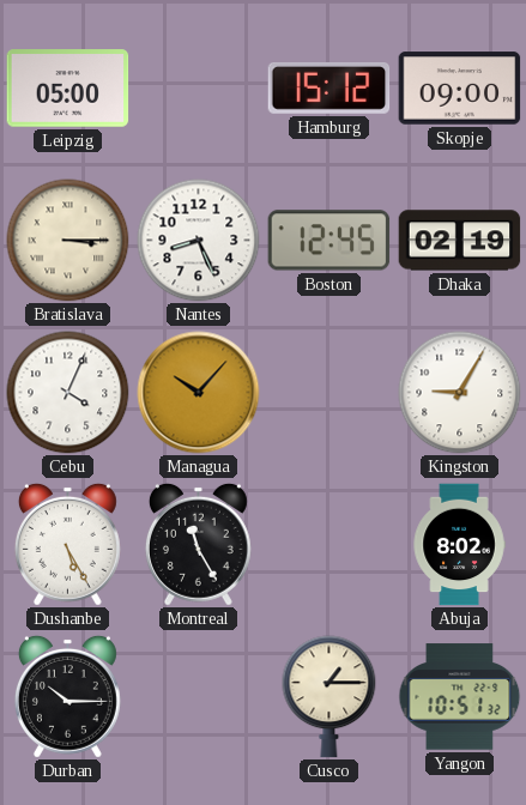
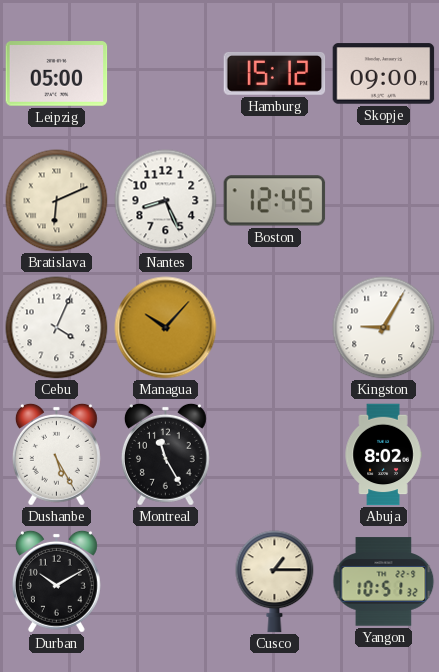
Bratislava: 3:15 -> 6:11 (57, 201)
Dhaka: 02:19 -> none (460, 241)
Durban: 10:15 -> 10:10 (56, 581)
